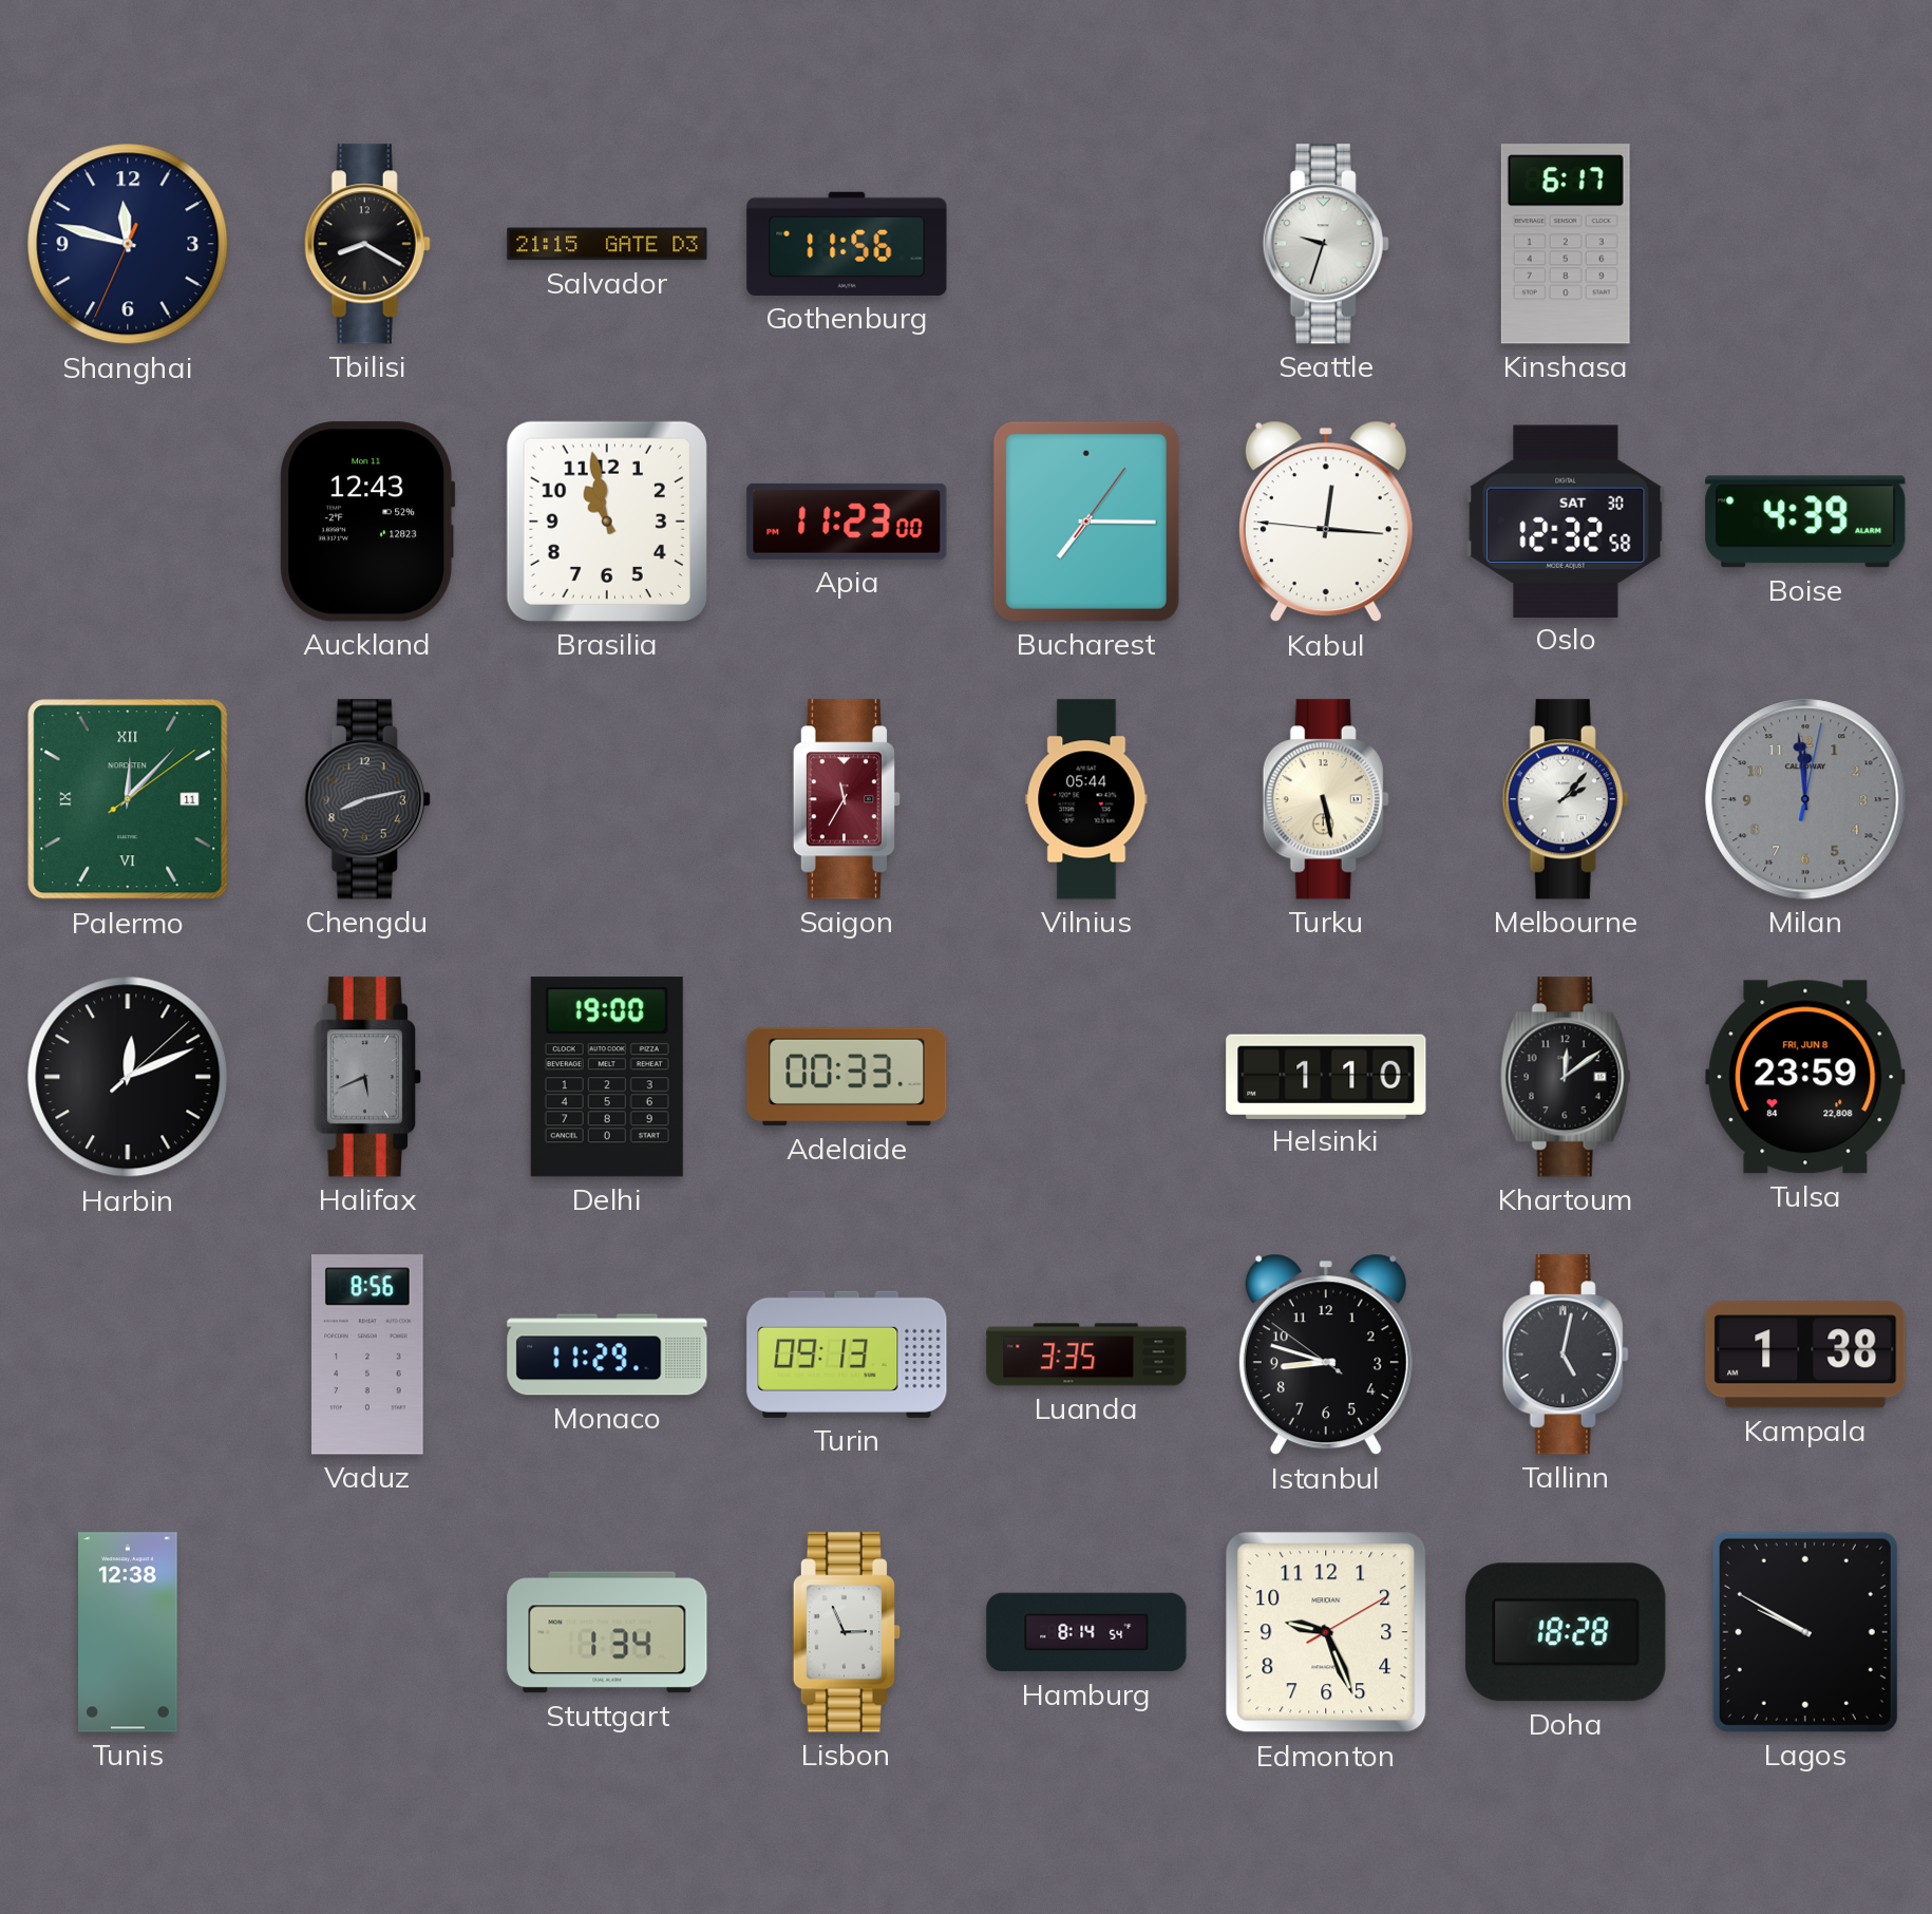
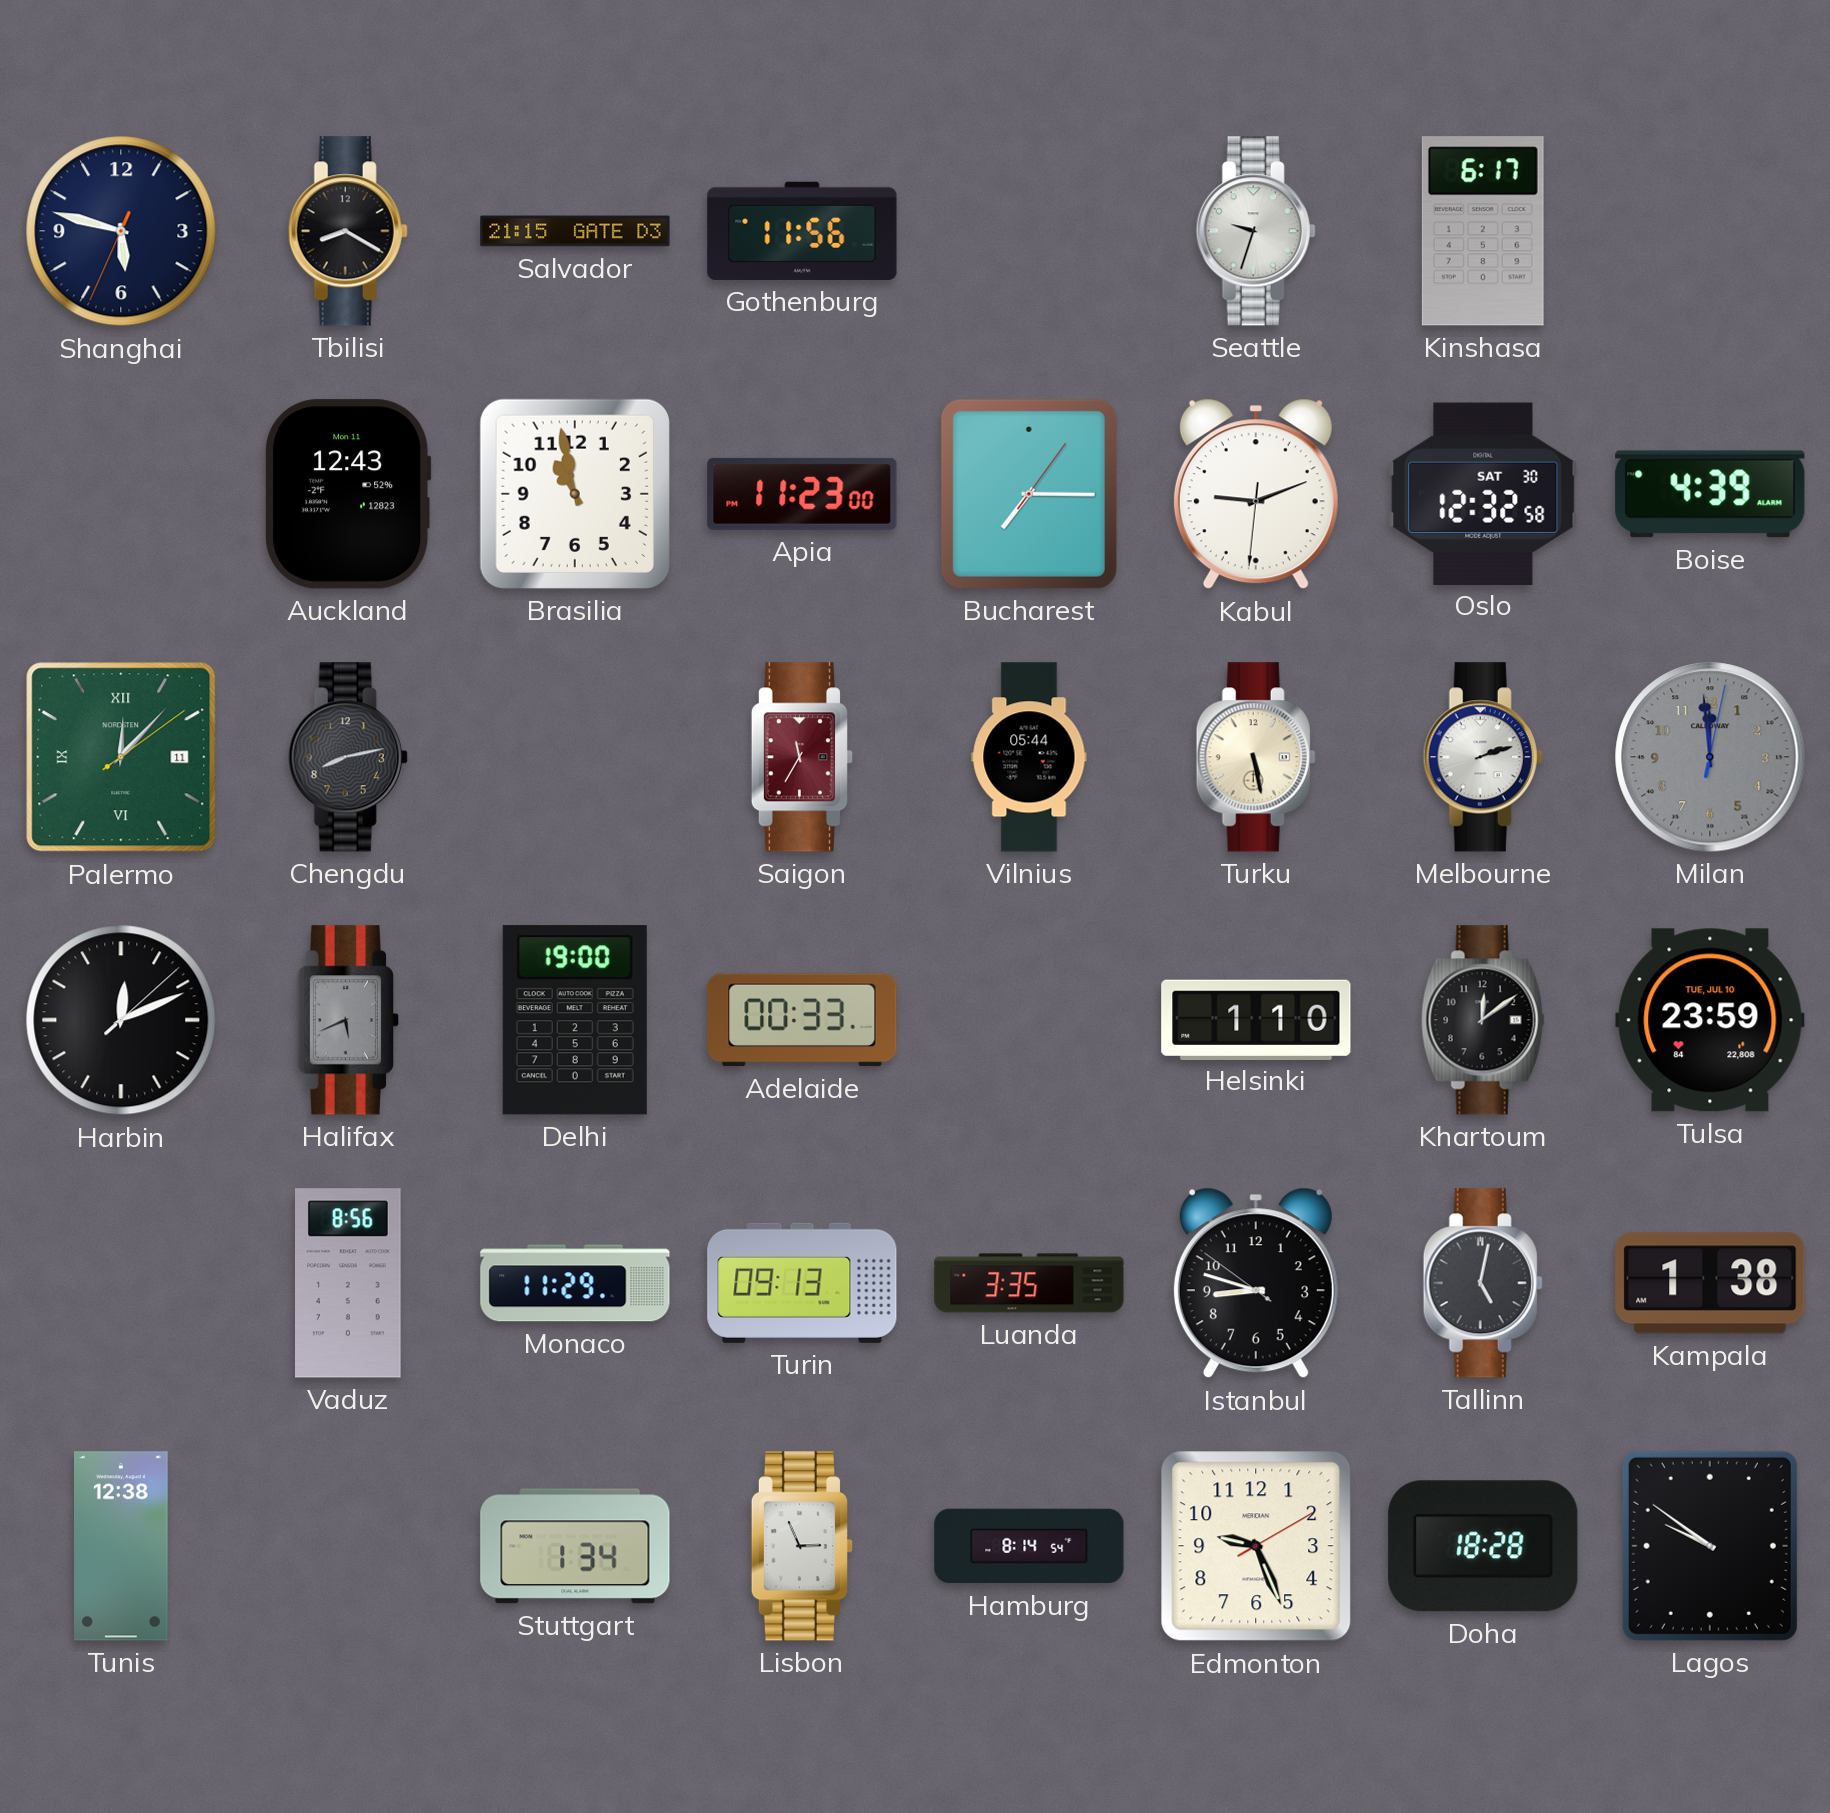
Shanghai: 11:47 -> 5:47 (121, 231)
Kabul: 12:15 -> 9:11 (1256, 494)
Melbourne: 2:07 -> 2:12 (1483, 757)
Tulsa date: FRI, JUN 8 -> TUE, JUL 10 (1710, 1020)
Lagos: 9:50 -> 9:51 (1710, 1546)
